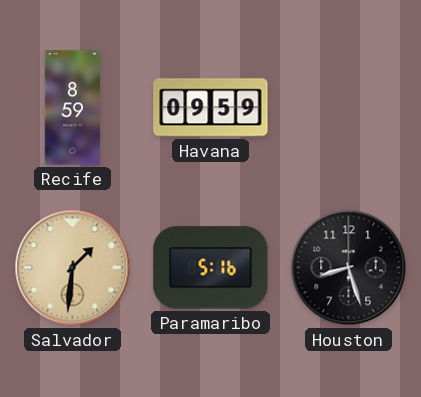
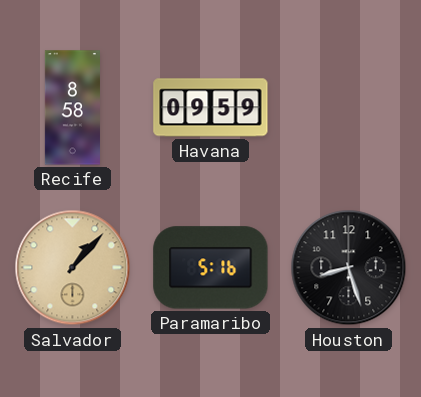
Recife: 8:59 -> 8:58 (72, 108)
Salvador: 1:31 -> 1:07 (73, 268)
